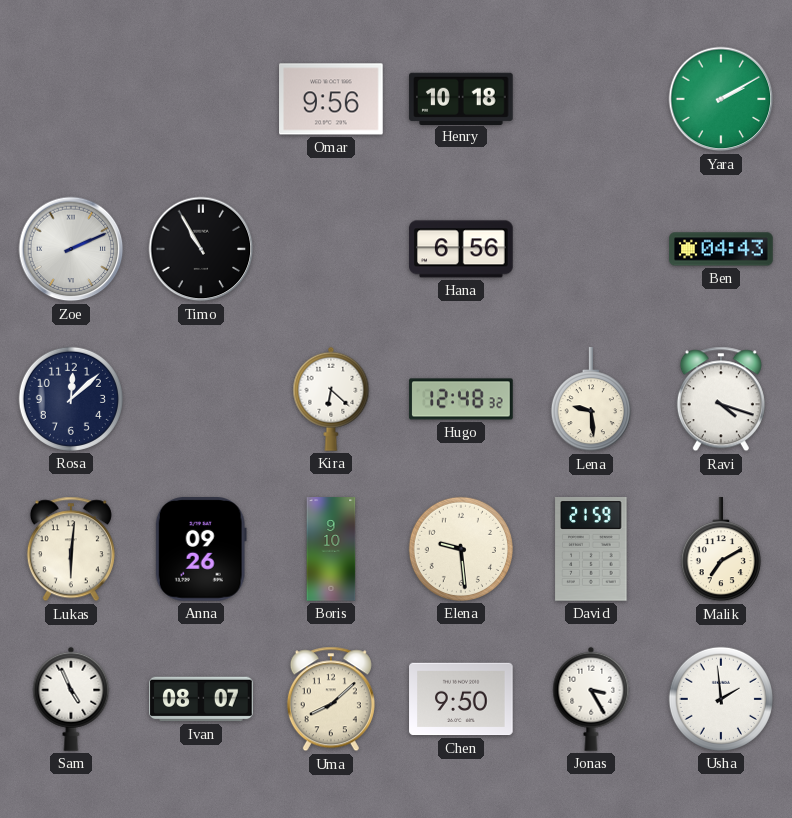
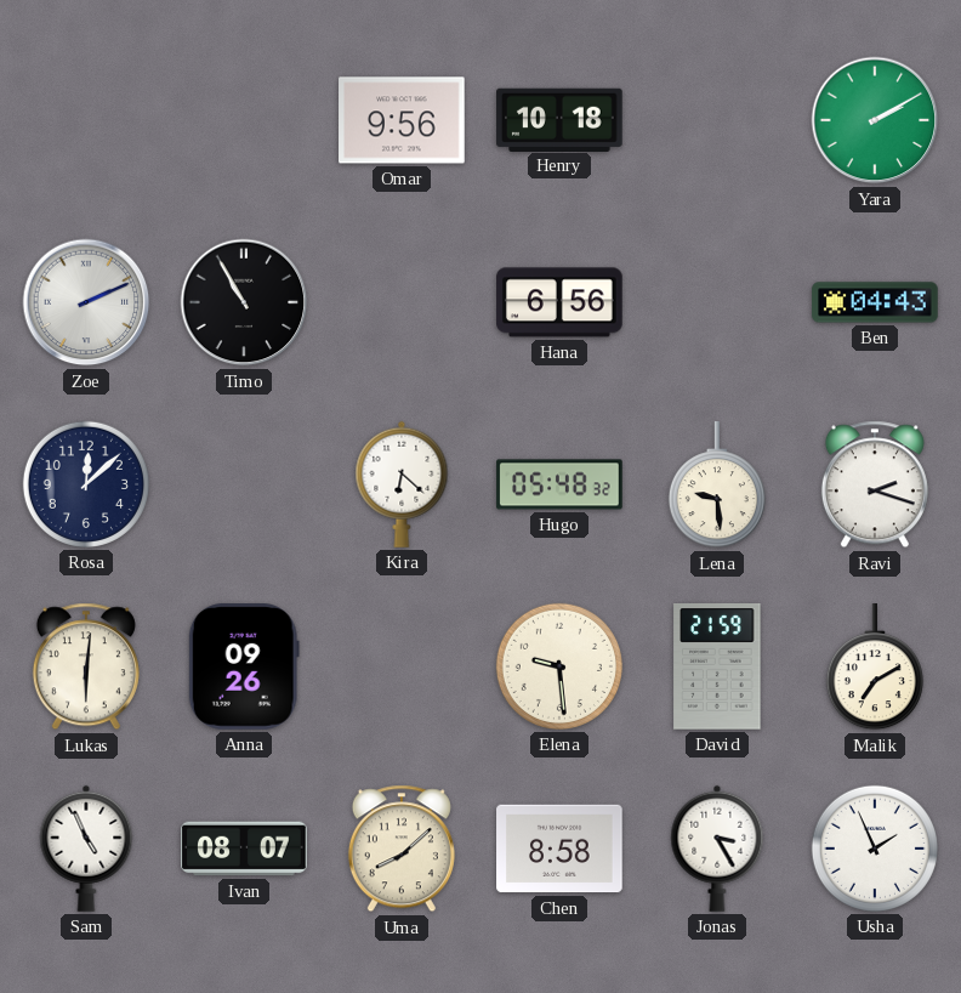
Hugo: 12:48 -> 05:48 (559, 484)
Ravi: 4:18 -> 2:18 (875, 484)
Boris: 9:10 -> none (331, 549)
Chen: 9:50 -> 8:58 (559, 849)
Usha: 1:59 -> 1:56 (875, 849)
